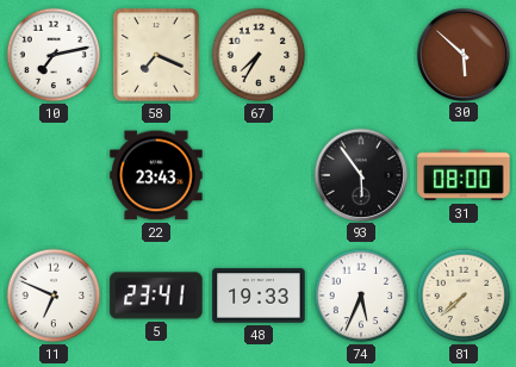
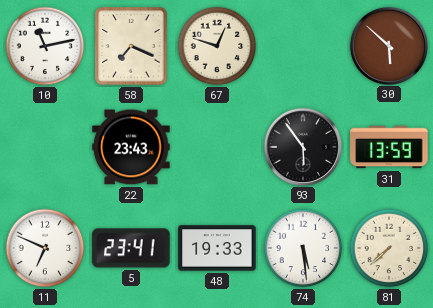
10: 7:13 -> 11:13 (45, 46)
67: 7:35 -> 12:48 (217, 46)
31: 08:00 -> 13:59 (389, 147)
74: 5:34 -> 5:29 (303, 248)
